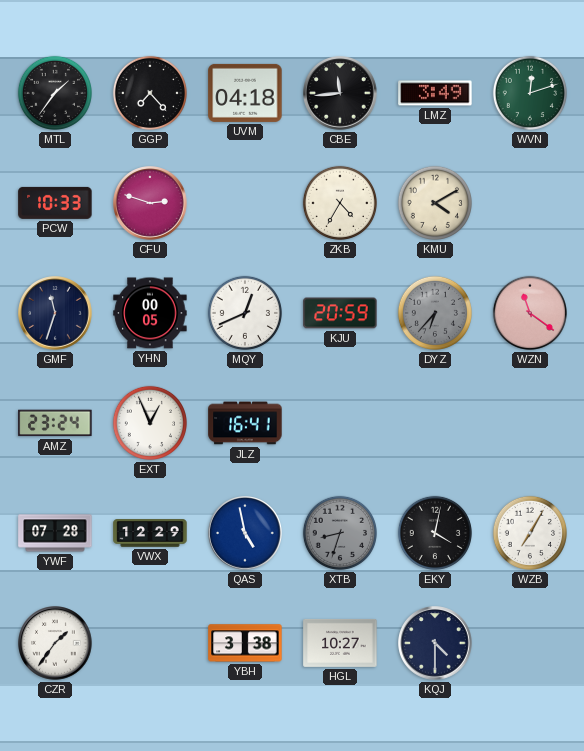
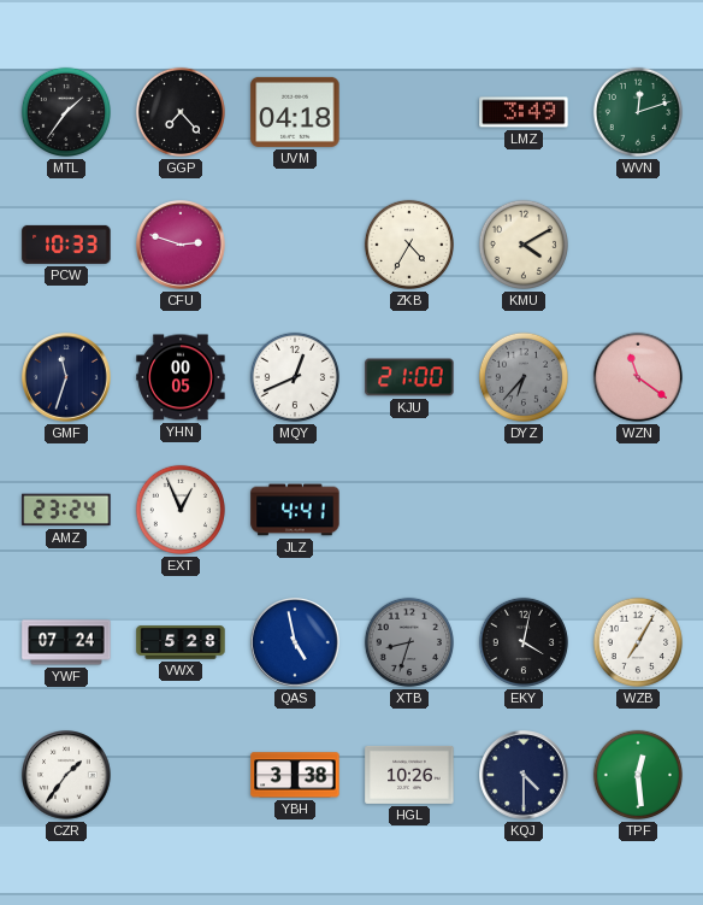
CBE: 11:44 -> none (340, 93)
KJU: 20:59 -> 21:00 (409, 377)
JLZ: 16:41 -> 4:41 (295, 510)
YWF: 07:28 -> 07:24 (66, 642)
VWX: 12:29 -> 5:28 (181, 642)
HGL: 10:27 -> 10:26 (409, 775)
TPF: none -> 12:29 (638, 775)
